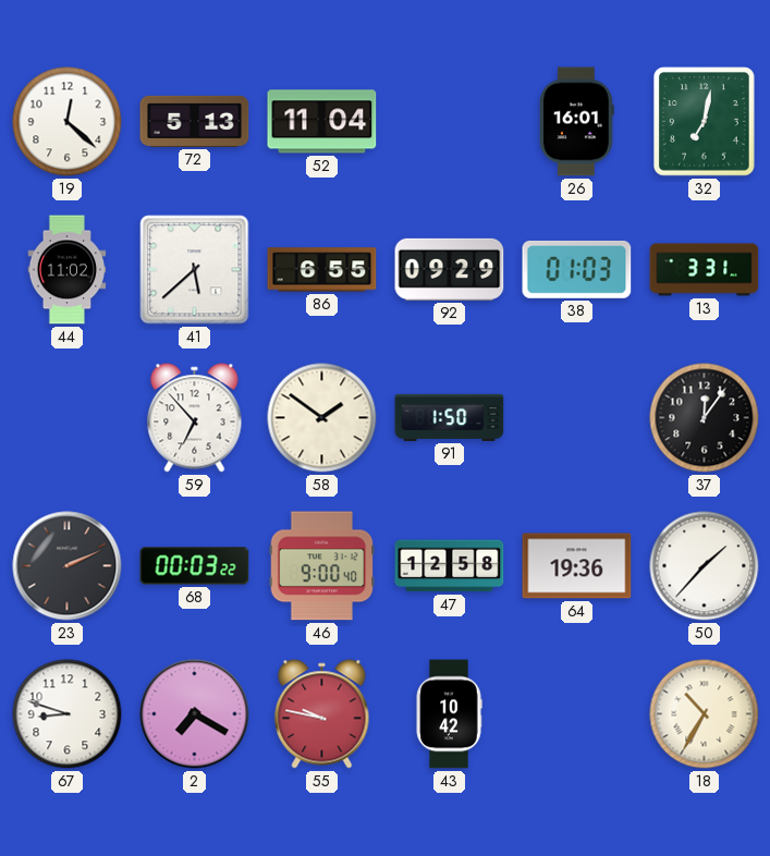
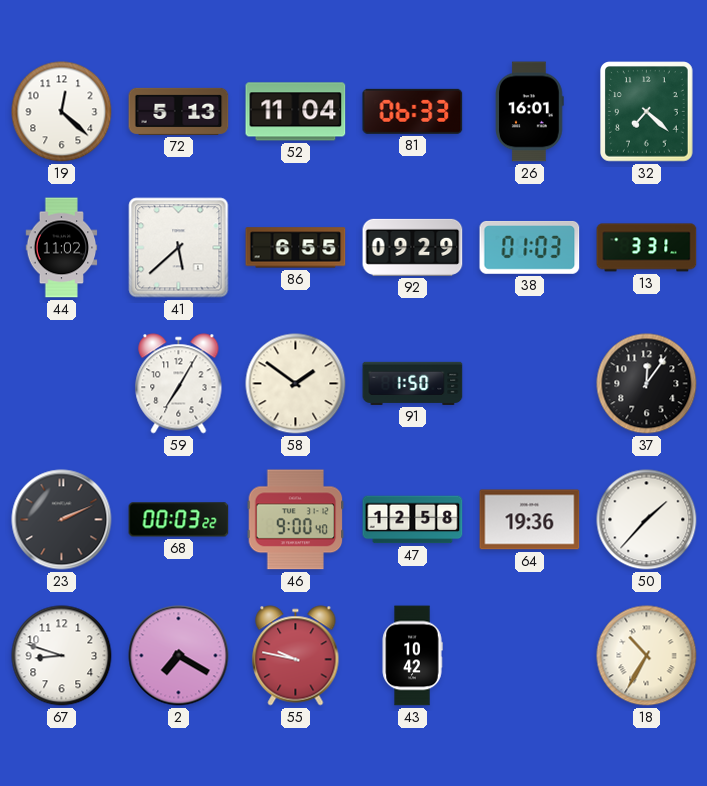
81: none -> 06:33 (413, 111)
32: 7:02 -> 7:22 (647, 112)
59: 6:53 -> 7:05 (179, 384)
